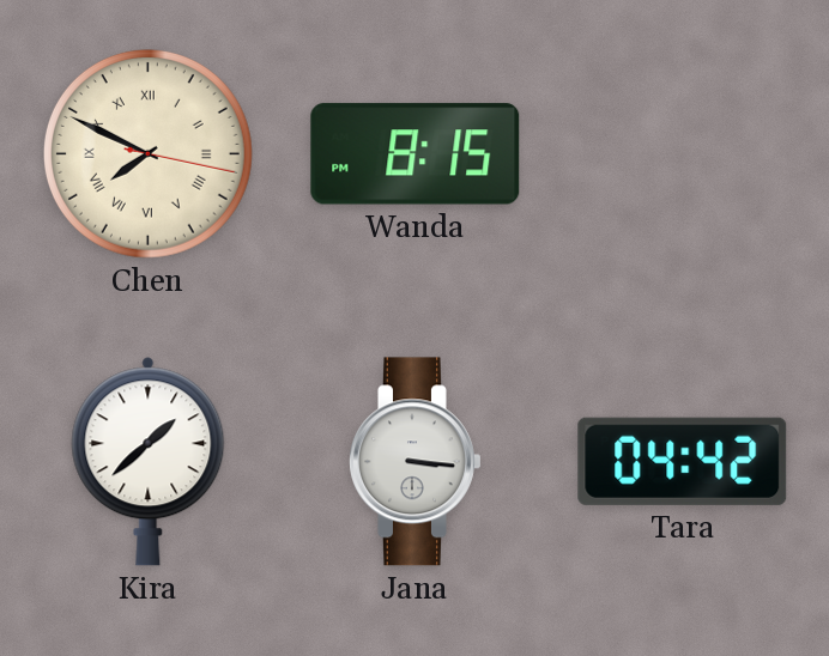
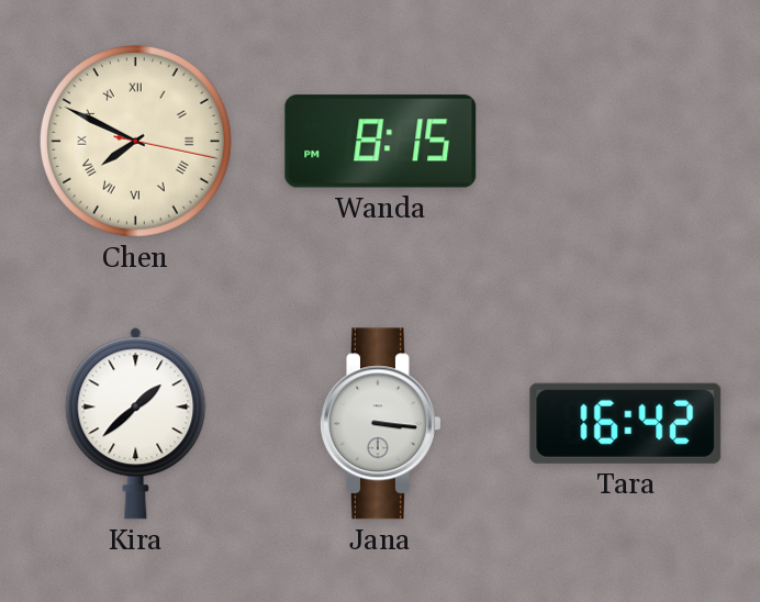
Tara: 04:42 -> 16:42 (626, 423)
